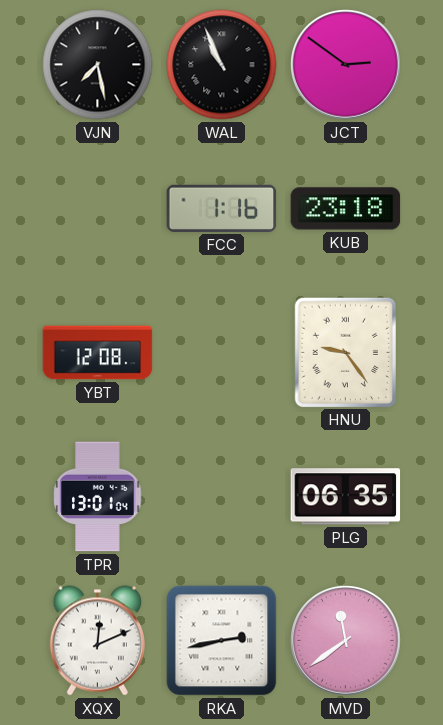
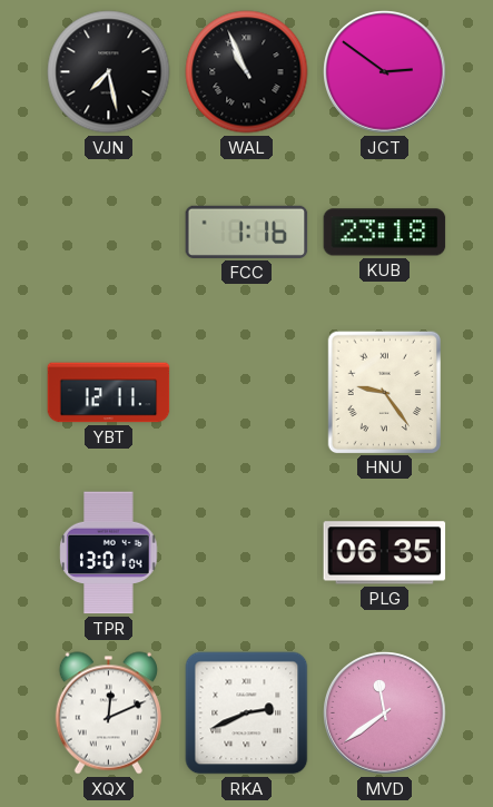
YBT: 12:08 -> 12:11 (109, 393)
RKA: 2:43 -> 2:41 (247, 713)
